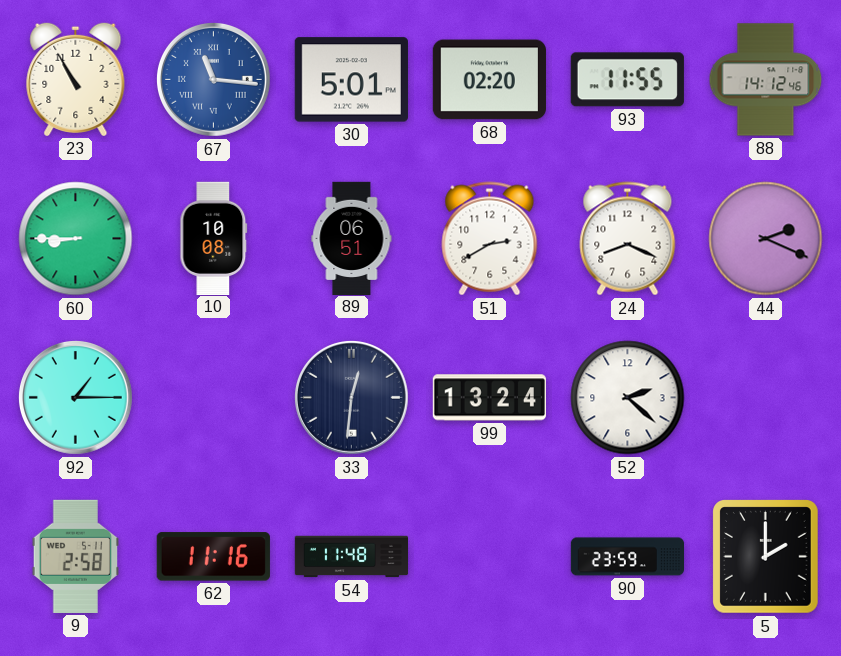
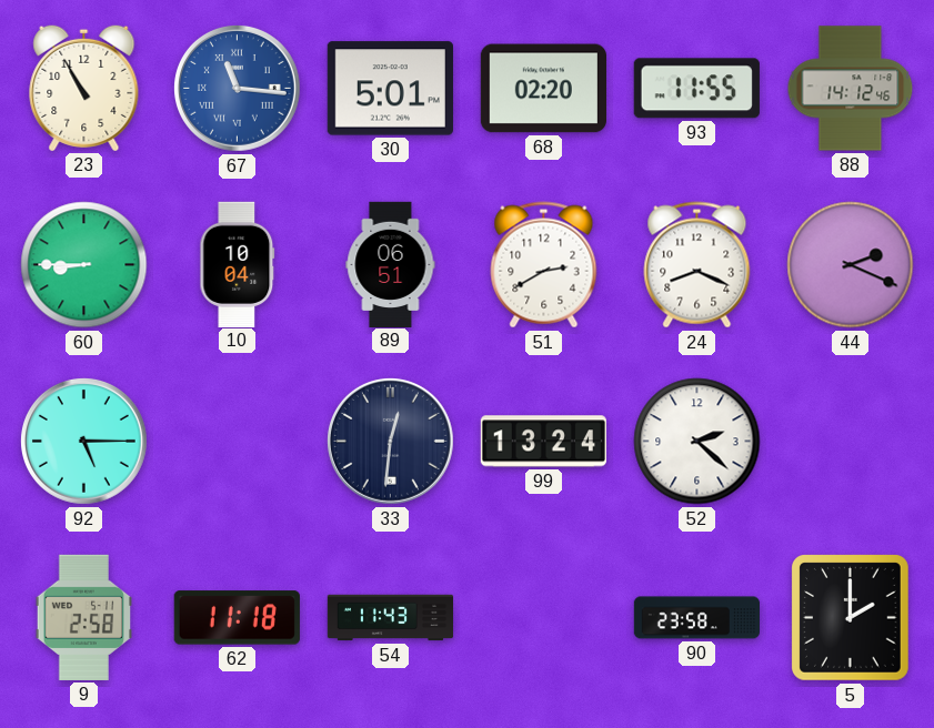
10: 10:08 -> 10:04 (238, 264)
92: 1:15 -> 5:15 (83, 441)
62: 11:16 -> 11:18 (237, 618)
54: 11:48 -> 11:43 (391, 618)
90: 23:59 -> 23:58 (696, 618)
